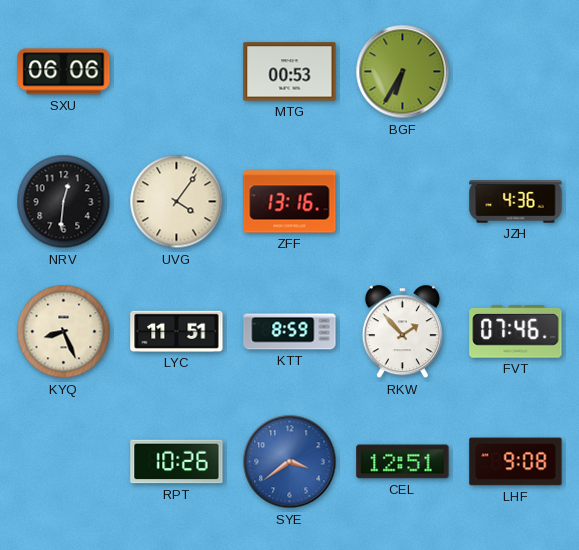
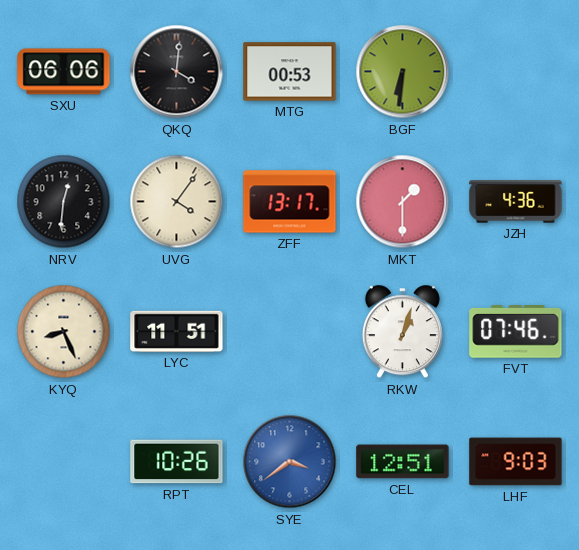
QKQ: none -> 4:01 (177, 72)
BGF: 6:35 -> 6:31 (403, 72)
ZFF: 13:16 -> 13:17 (290, 202)
MKT: none -> 1:30 (403, 202)
KTT: 8:59 -> none (290, 332)
RKW: 1:53 -> 1:03 (402, 332)
LHF: 9:08 -> 9:03 (516, 462)
